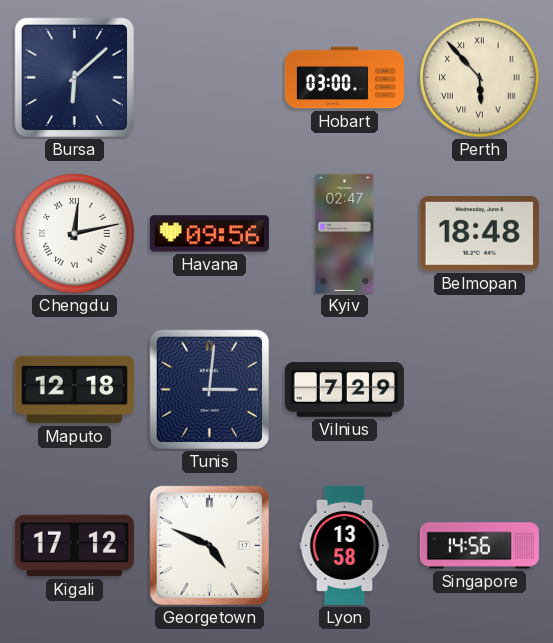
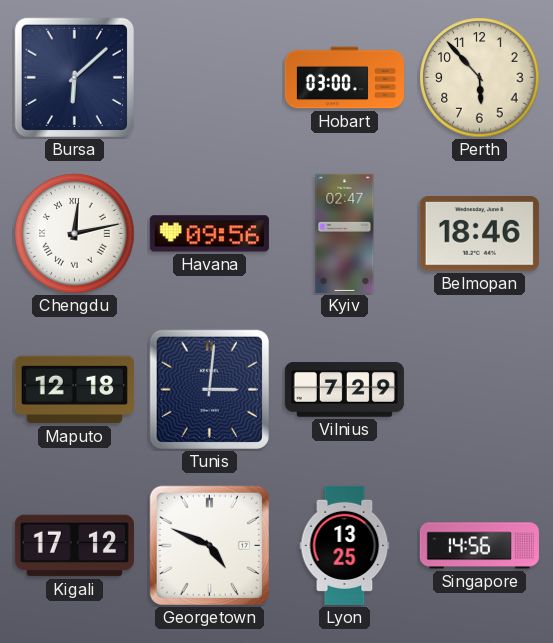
Perth numerals: Roman -> Arabic (480, 78)
Belmopan: 18:48 -> 18:46 (479, 234)
Lyon: 13:58 -> 13:25 (345, 545)
